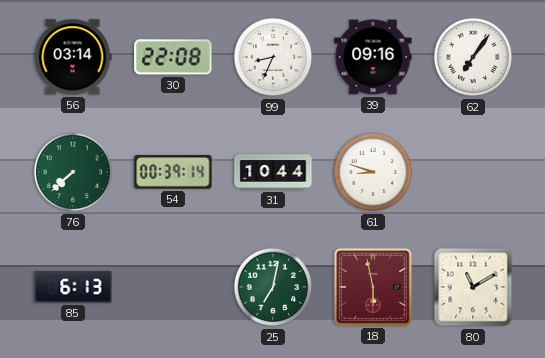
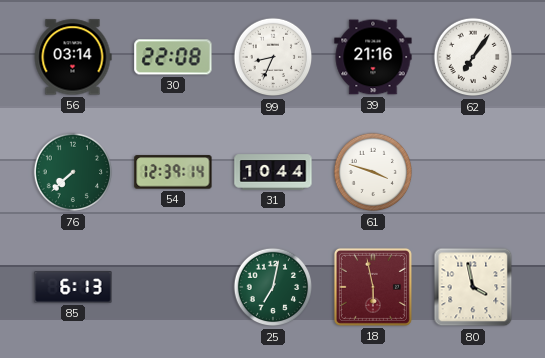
39: 09:16 -> 21:16 (373, 57)
54: 00:39 -> 12:39 (173, 172)
61: 8:48 -> 3:48 (373, 172)
80: 11:10 -> 3:58 (473, 287)
